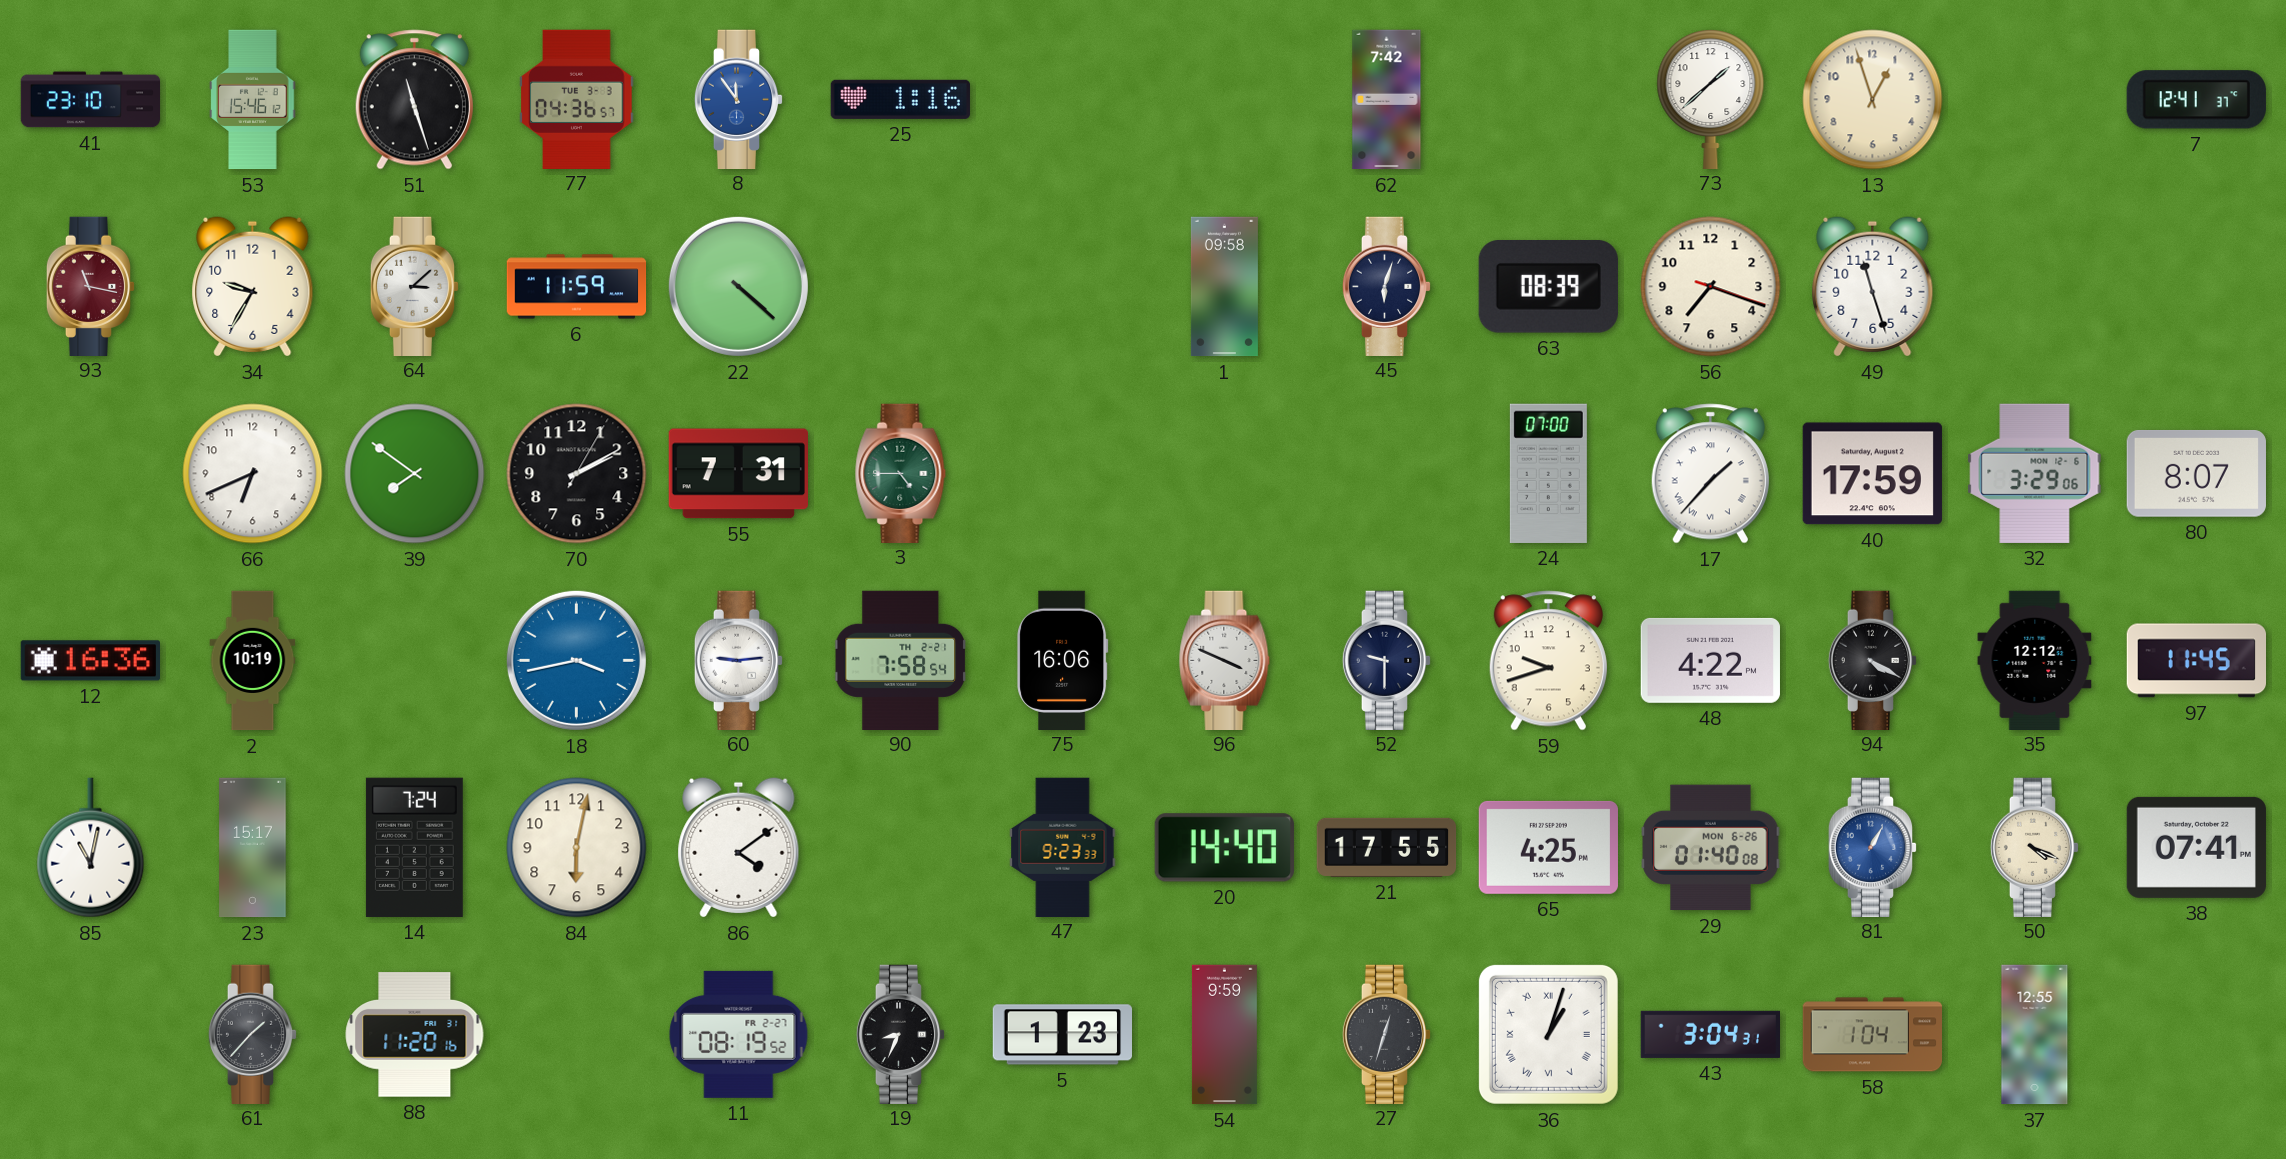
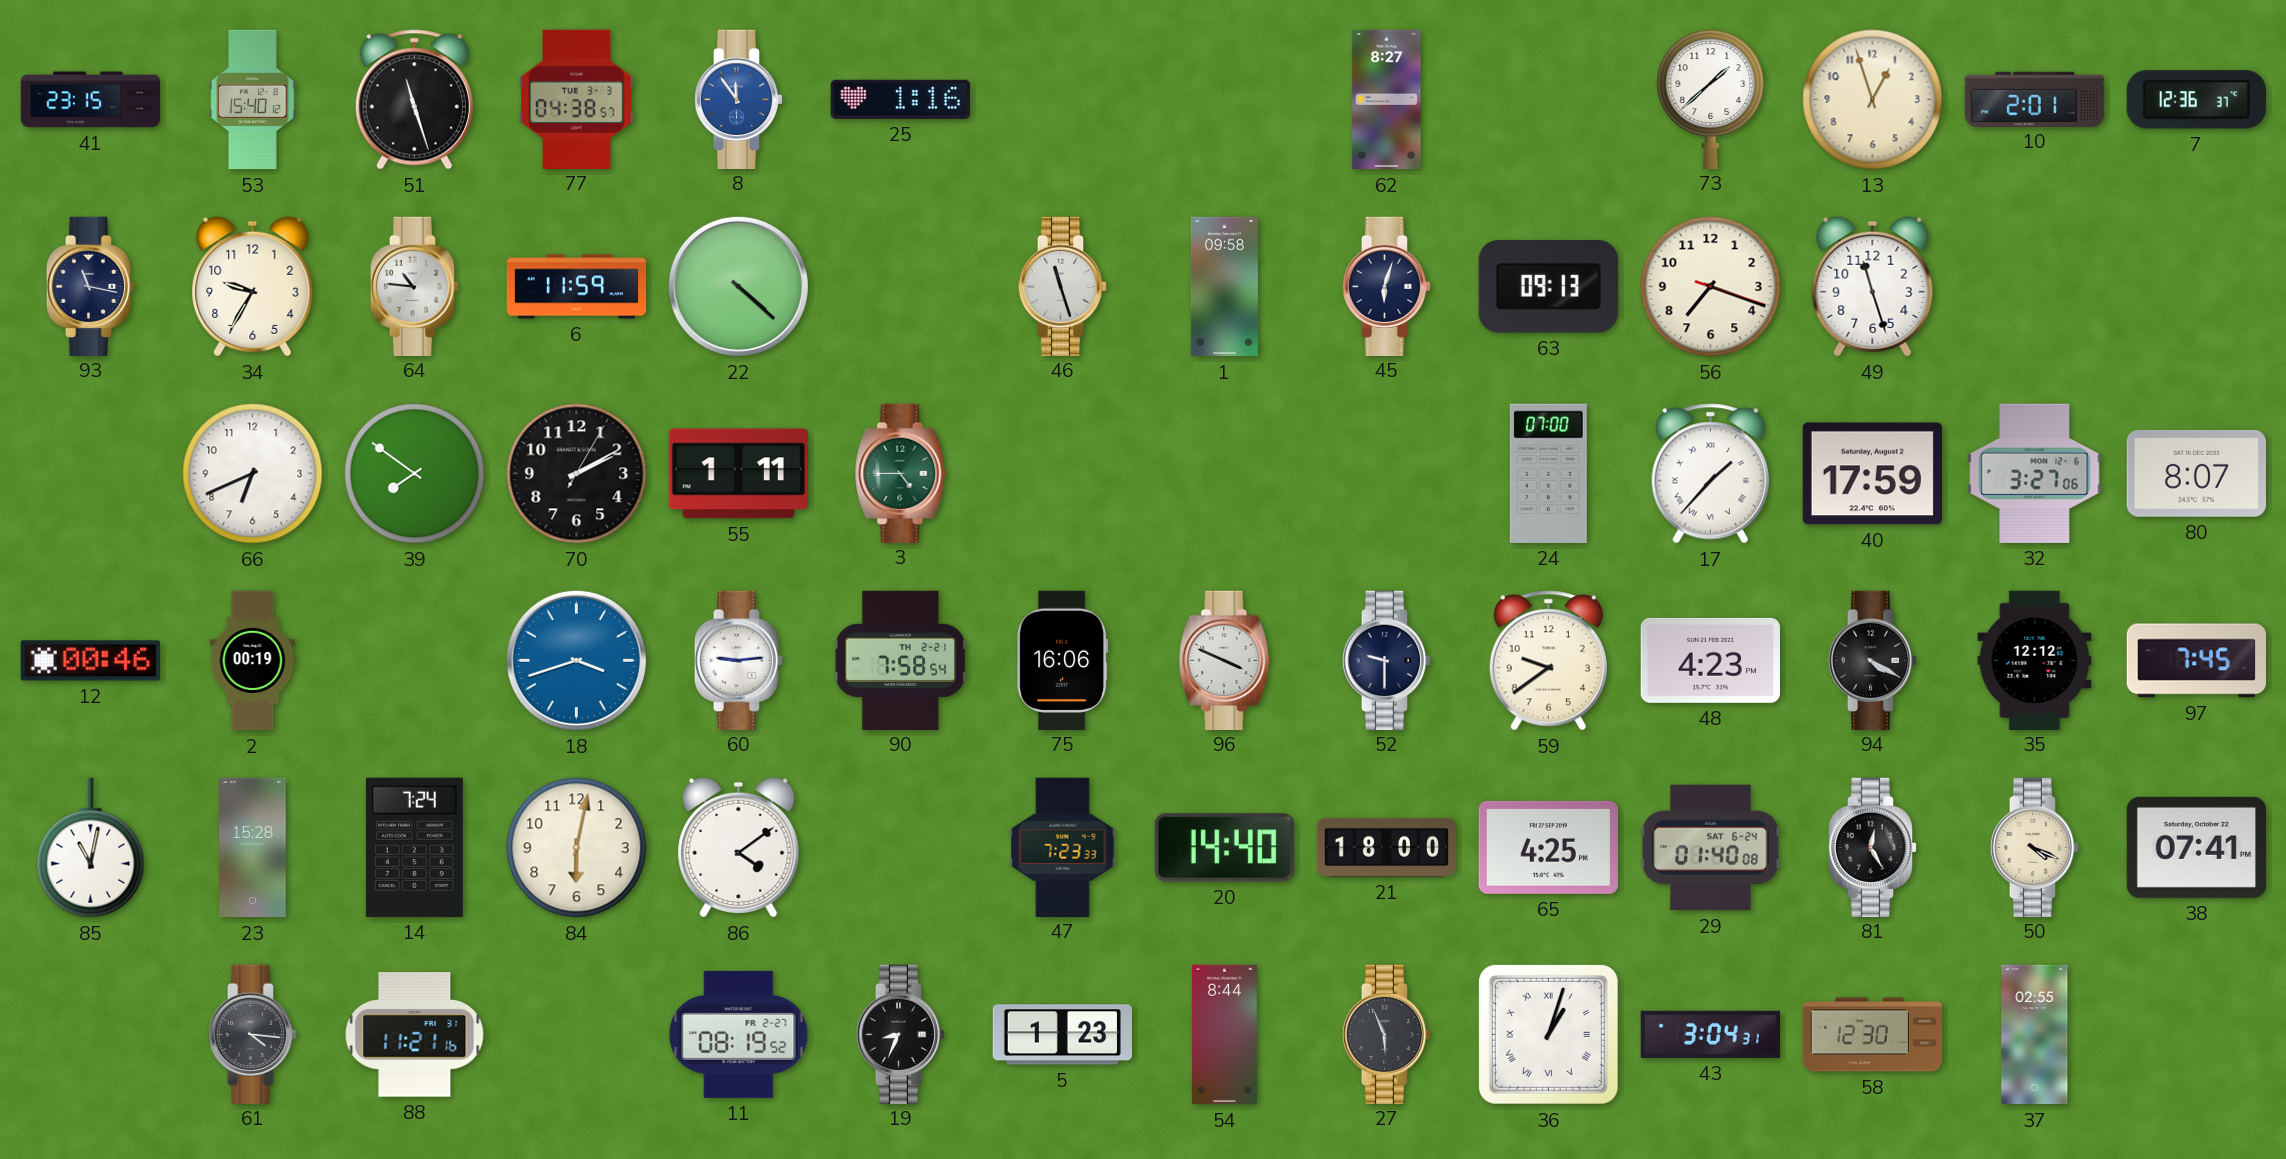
41: 23:10 -> 23:15 (91, 100)
53: 15:46 -> 15:40 (253, 100)
77: 04:36 -> 04:38 (577, 99)
62: 7:42 -> 8:27 (1387, 100)
10: none -> 2:01 (2035, 99)
7: 12:41 -> 12:36 (2196, 100)
93 dial: burgundy -> navy (91, 286)
64: 3:08 -> 10:46 (415, 286)
46: none -> 11:27 (1063, 286)
63: 08:39 -> 09:13 (1548, 287)
55: 7:31 -> 1:11 (738, 474)
32: 3:29 -> 3:27 (2035, 473)
12: 16:36 -> 00:46 (90, 661)
2: 10:19 -> 00:19 (253, 661)
18: 3:43 -> 3:42 (576, 660)
59: 9:42 -> 9:39 (1548, 661)
48: 4:22 -> 4:23 (1710, 660)
97: 11:45 -> 7:45 (2196, 661)
23: 15:17 -> 15:28 (253, 848)
47: 9:23 -> 7:23 (1063, 847)
21: 17:55 -> 18:00 (1387, 847)
29 date: MON 6-26 -> SAT 6-24 (1711, 848)
81: 1:05 -> 12:25 (1873, 847)
81 dial: blue -> black (1873, 847)
61: 1:37 -> 4:16 (253, 1034)
88: 11:20 -> 11:21 (415, 1035)
54: 9:59 -> 8:44 (1224, 1035)
27: 12:33 -> 5:56 (1387, 1034)
58: 1:04 -> 12:30 (1873, 1035)
37: 12:55 -> 02:55 (2035, 1035)
